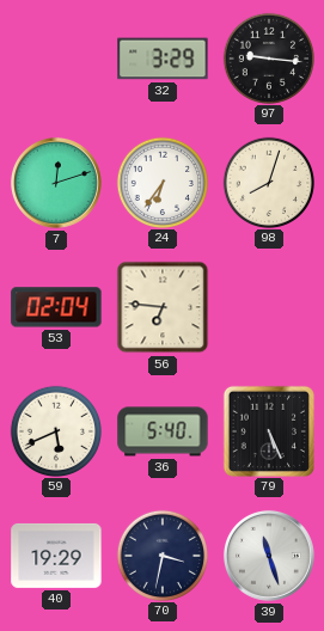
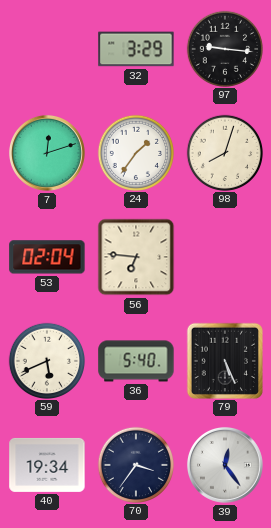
24: 6:36 -> 1:36 (135, 152)
40: 19:29 -> 19:34 (47, 465)
70: 3:32 -> 3:36 (135, 464)
39: 11:27 -> 12:24 (225, 465)
